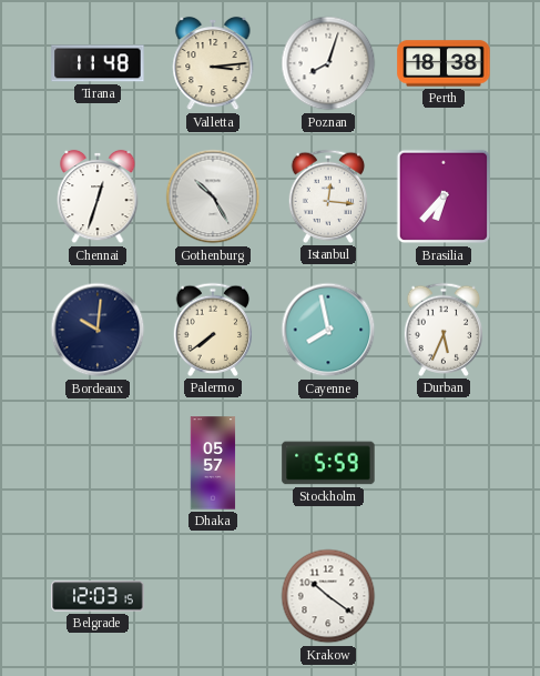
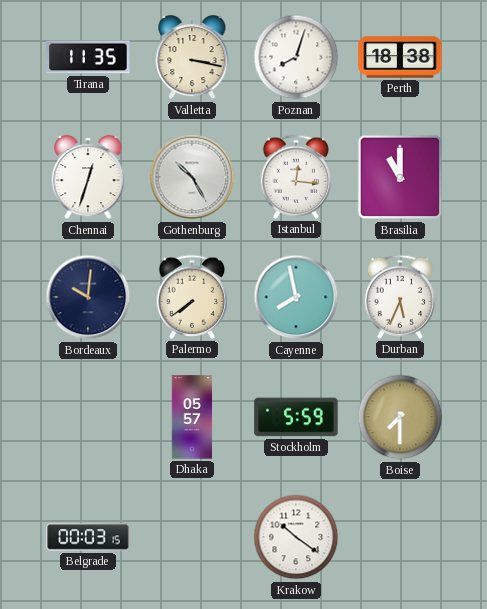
Tirana: 11:48 -> 11:35 (88, 57)
Valletta: 3:14 -> 3:17 (192, 57)
Brasilia: 6:37 -> 11:00 (400, 177)
Boise: none -> 7:30 (400, 417)
Belgrade: 12:03 -> 00:03 (88, 537)
